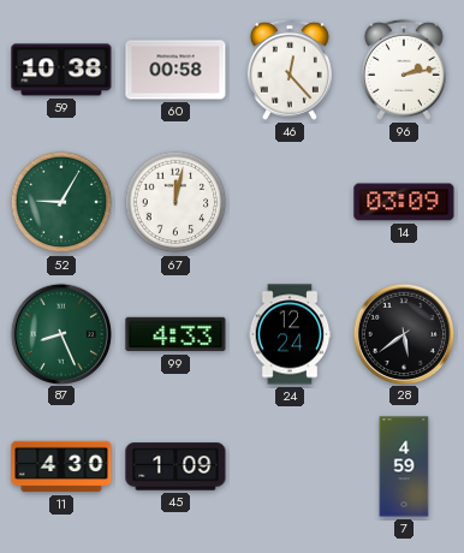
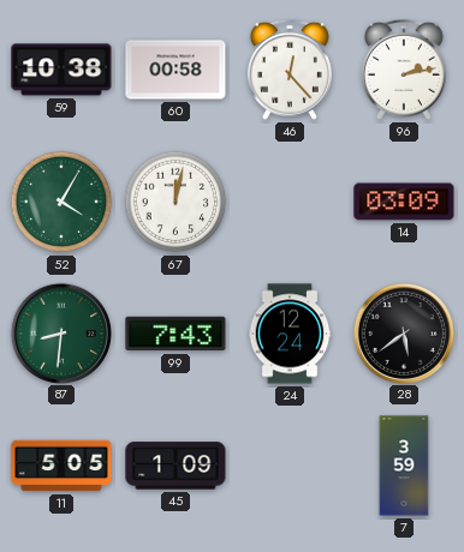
52: 9:05 -> 4:05 (61, 202)
87: 8:26 -> 8:31 (60, 332)
99: 4:33 -> 7:43 (176, 334)
11: 4:30 -> 5:05 (61, 466)
7: 4:59 -> 3:59 (404, 466)
